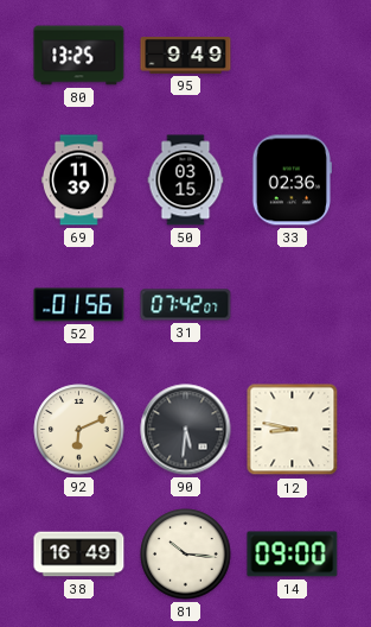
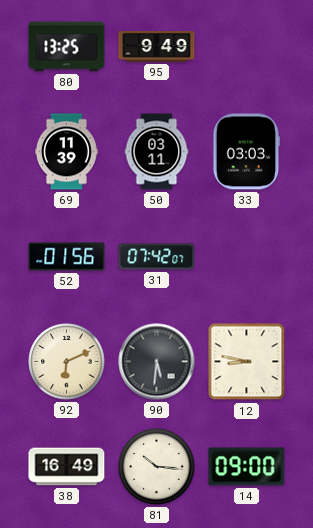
50: 03:15 -> 03:11 (157, 152)
33: 02:36 -> 03:03 (246, 152)
